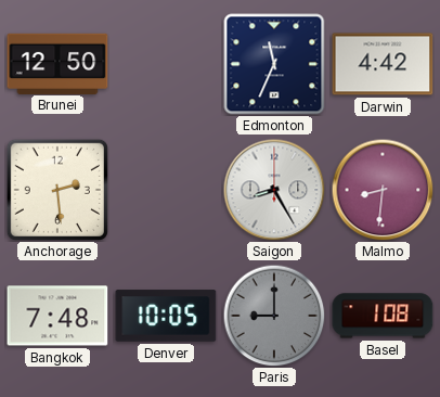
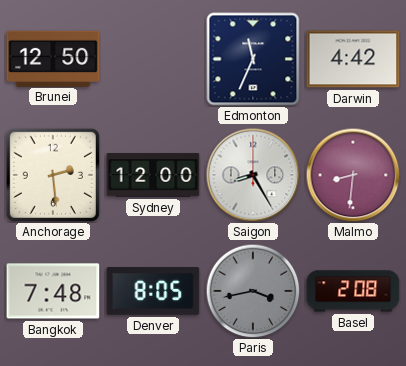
Sydney: none -> 12:00 (153, 175)
Denver: 10:05 -> 8:05 (153, 291)
Paris: 9:00 -> 3:43 (253, 291)
Basel: 1:08 -> 2:08 (353, 291)
